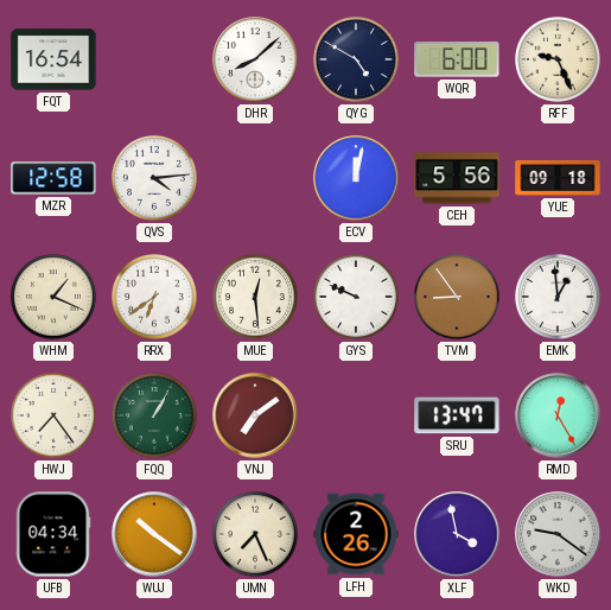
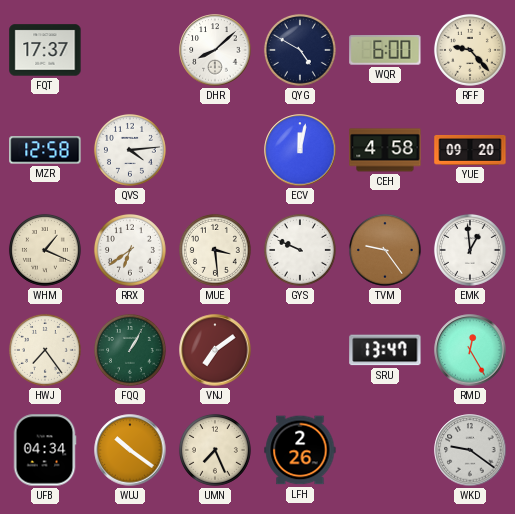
FQT: 16:54 -> 17:37 (45, 50)
RFF: 9:26 -> 9:23 (470, 50)
CEH: 5:56 -> 4:58 (385, 150)
YUE: 09:18 -> 09:20 (470, 150)
MUE: 12:29 -> 3:29 (215, 250)
TVM: 8:54 -> 9:24 (385, 250)
XLF: 3:58 -> none (457, 534)
